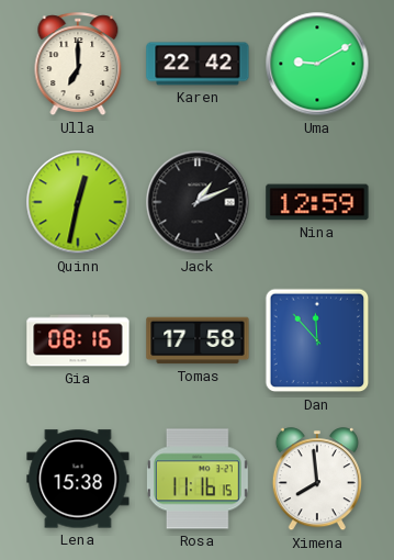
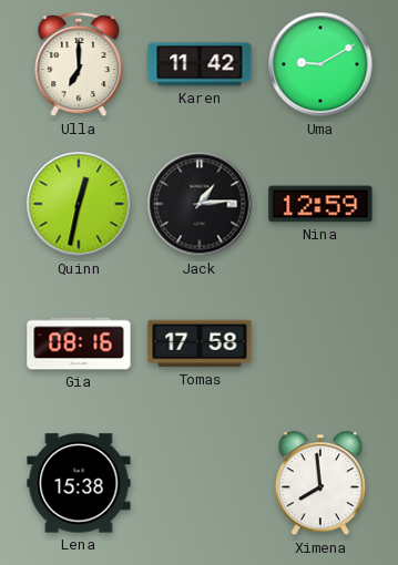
Karen: 22:42 -> 11:42 (200, 64)
Jack: 1:11 -> 1:14 (200, 204)
Dan: 11:53 -> none (317, 340)
Rosa: 11:16 -> none (198, 479)
